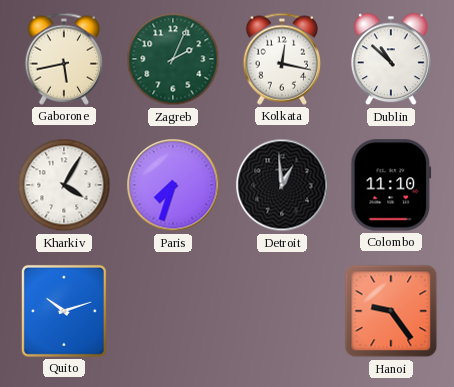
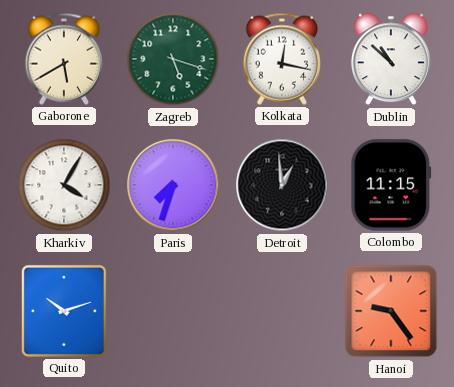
Gaborone: 5:43 -> 5:40 (64, 59)
Zagreb: 2:04 -> 5:18 (173, 59)
Colombo: 11:10 -> 11:15 (391, 185)
